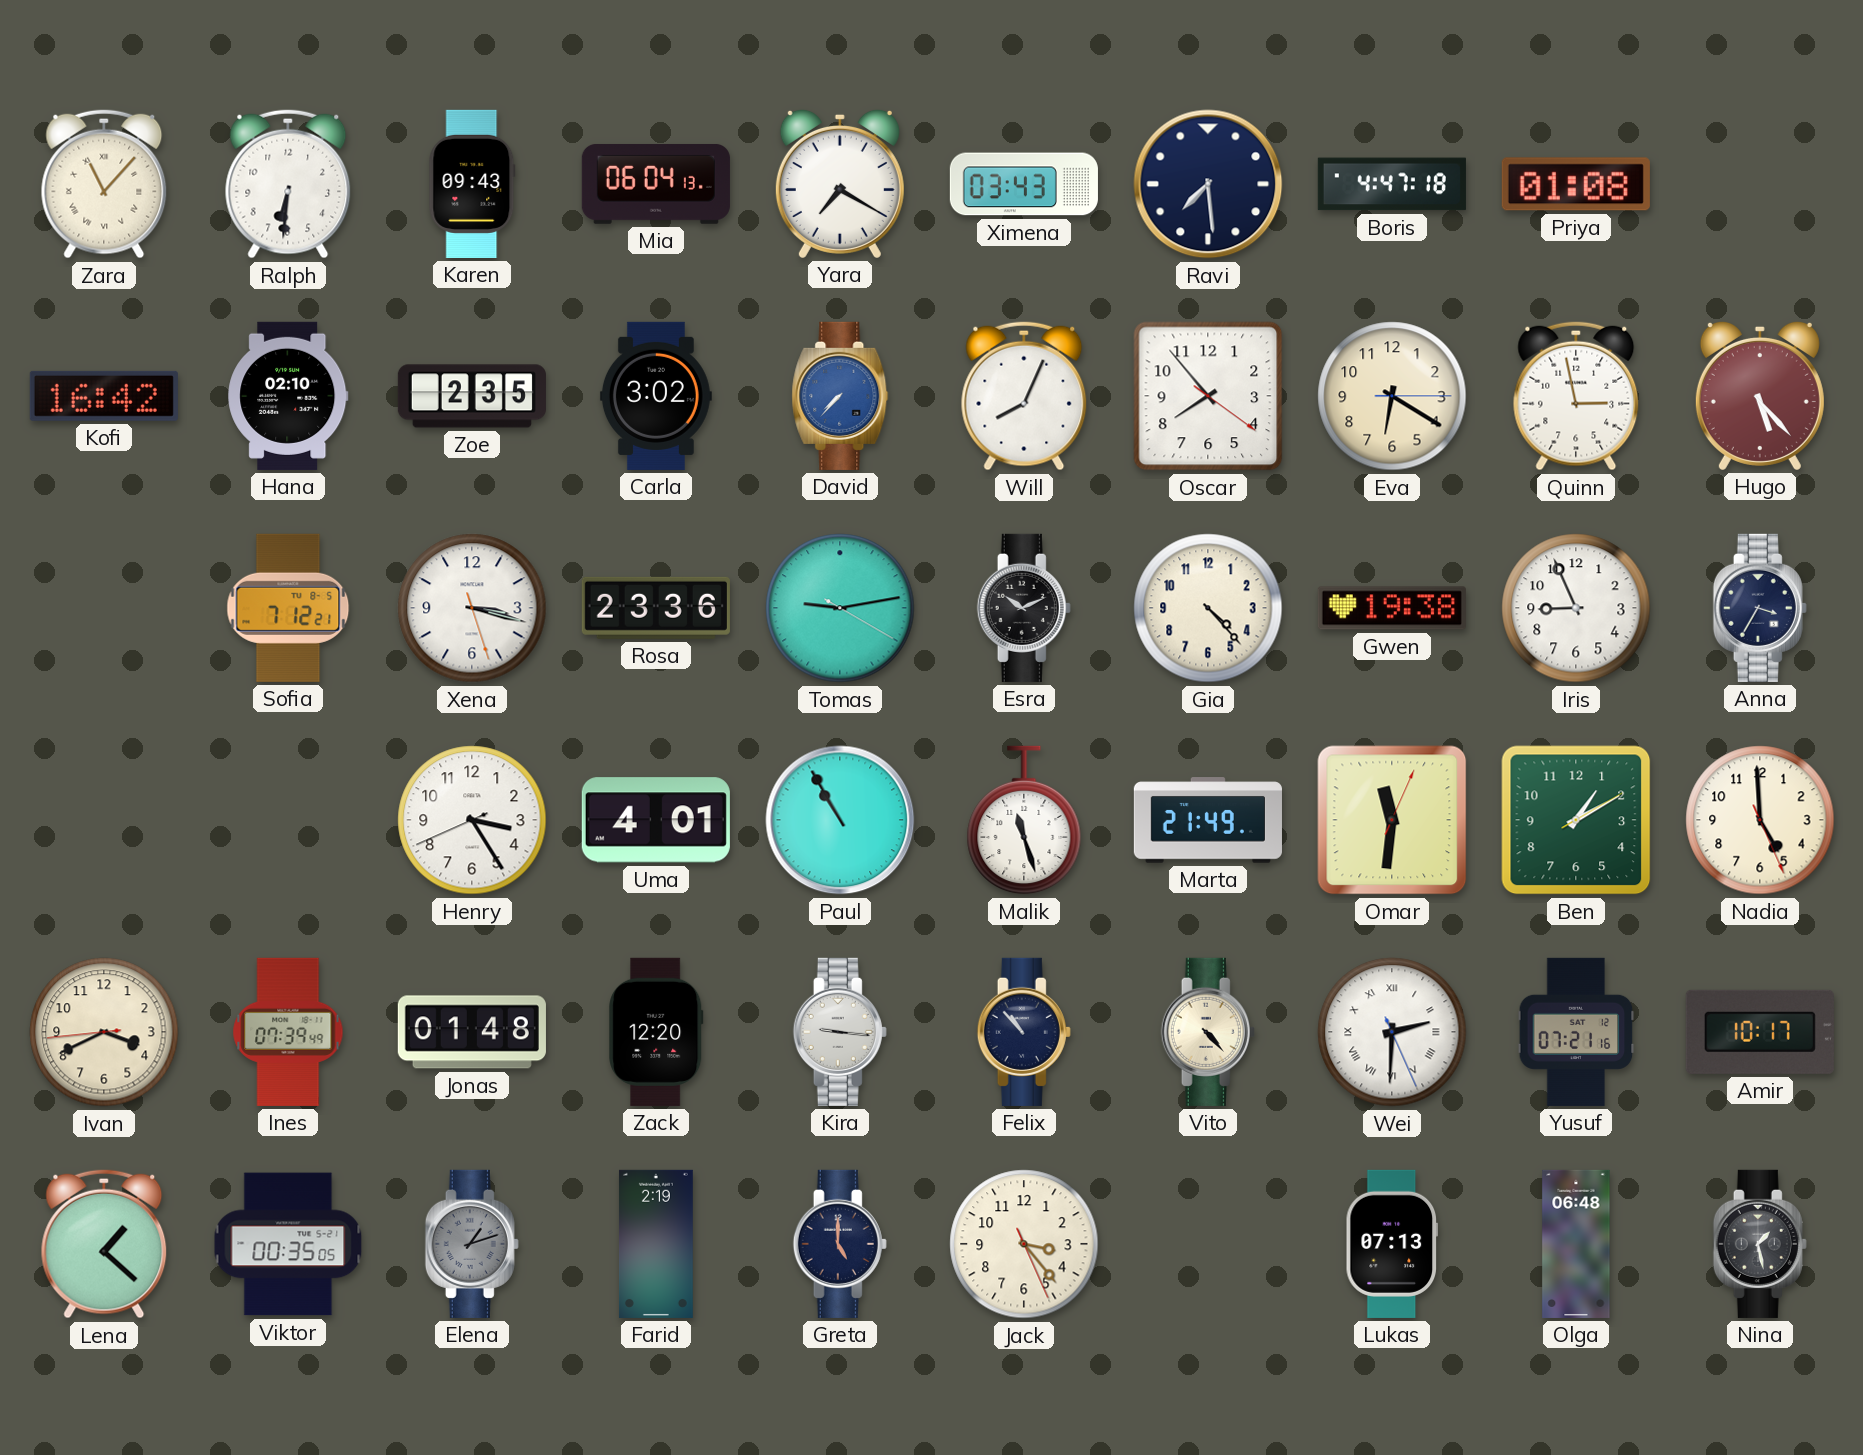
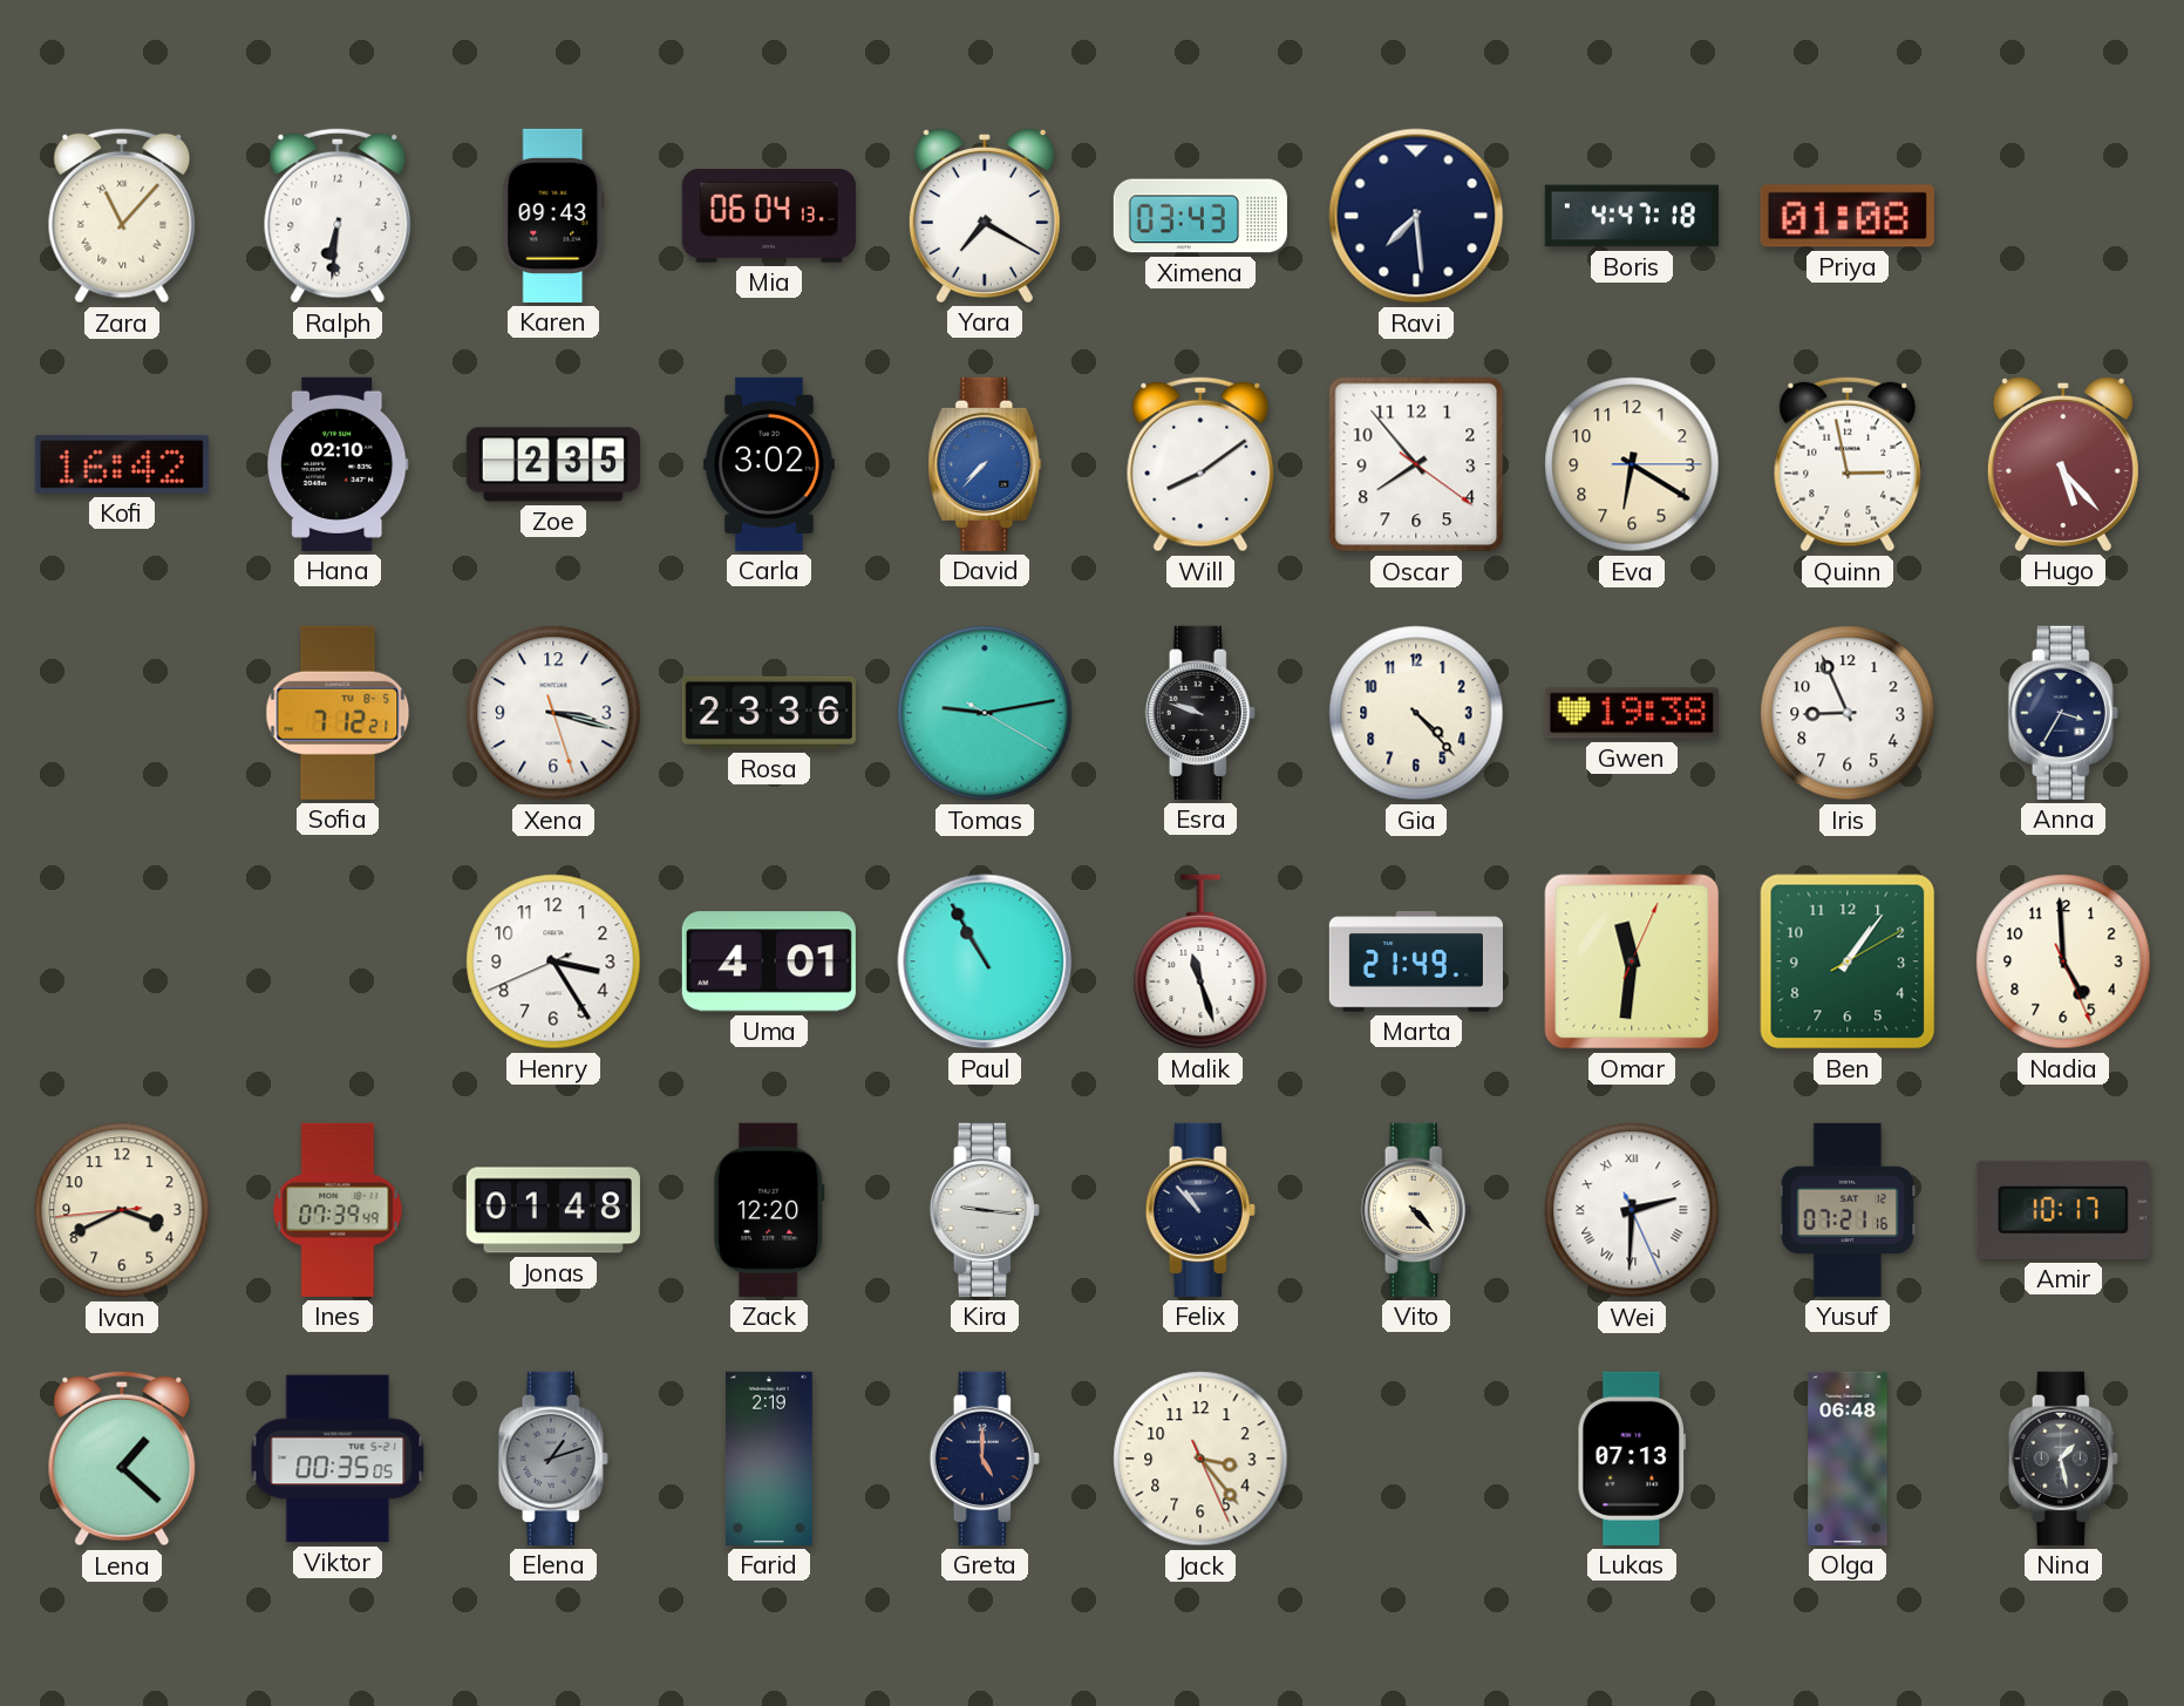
Will: 8:04 -> 8:09 (1200, 464)
Esra: 10:11 -> 9:48 (1200, 713)
Ben: 1:10 -> 1:06 (1848, 961)
